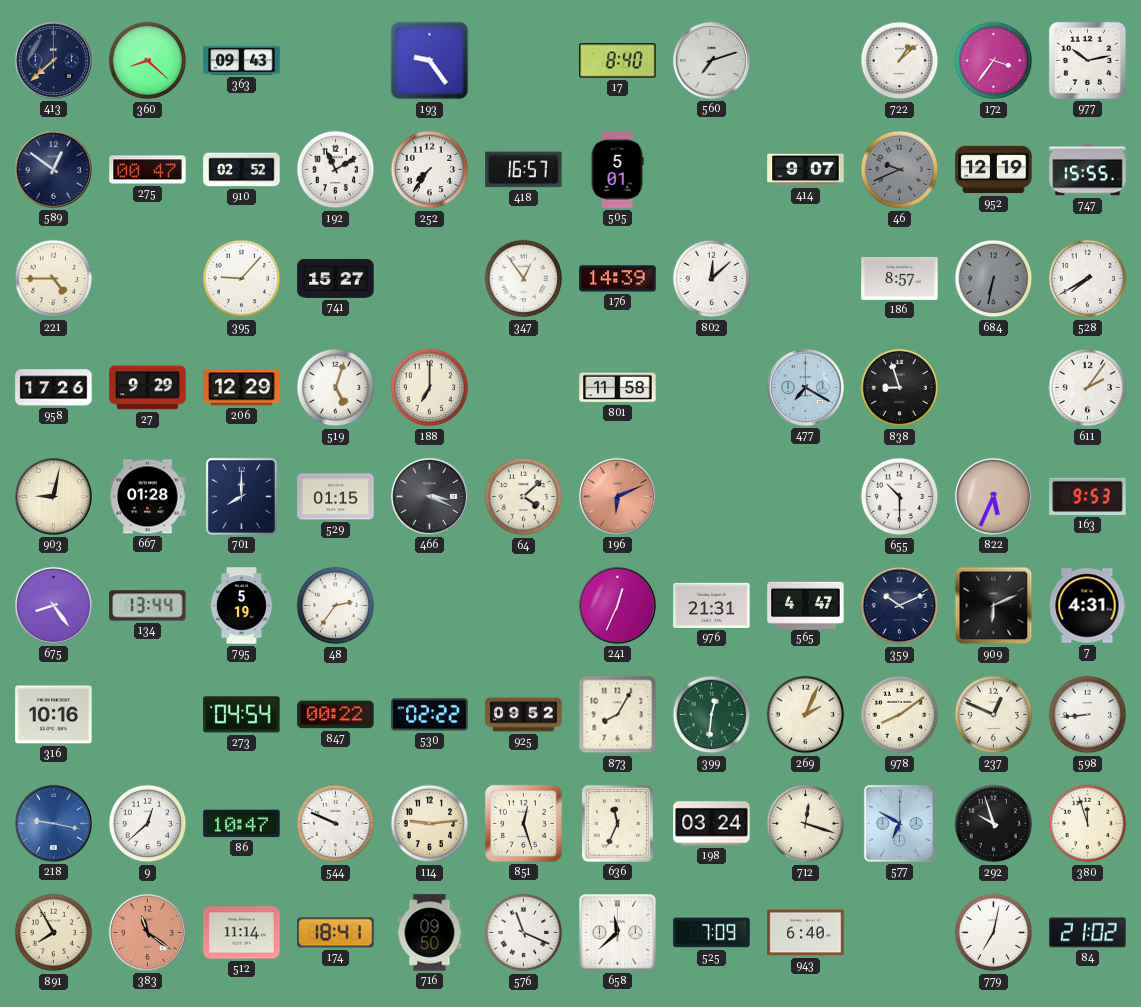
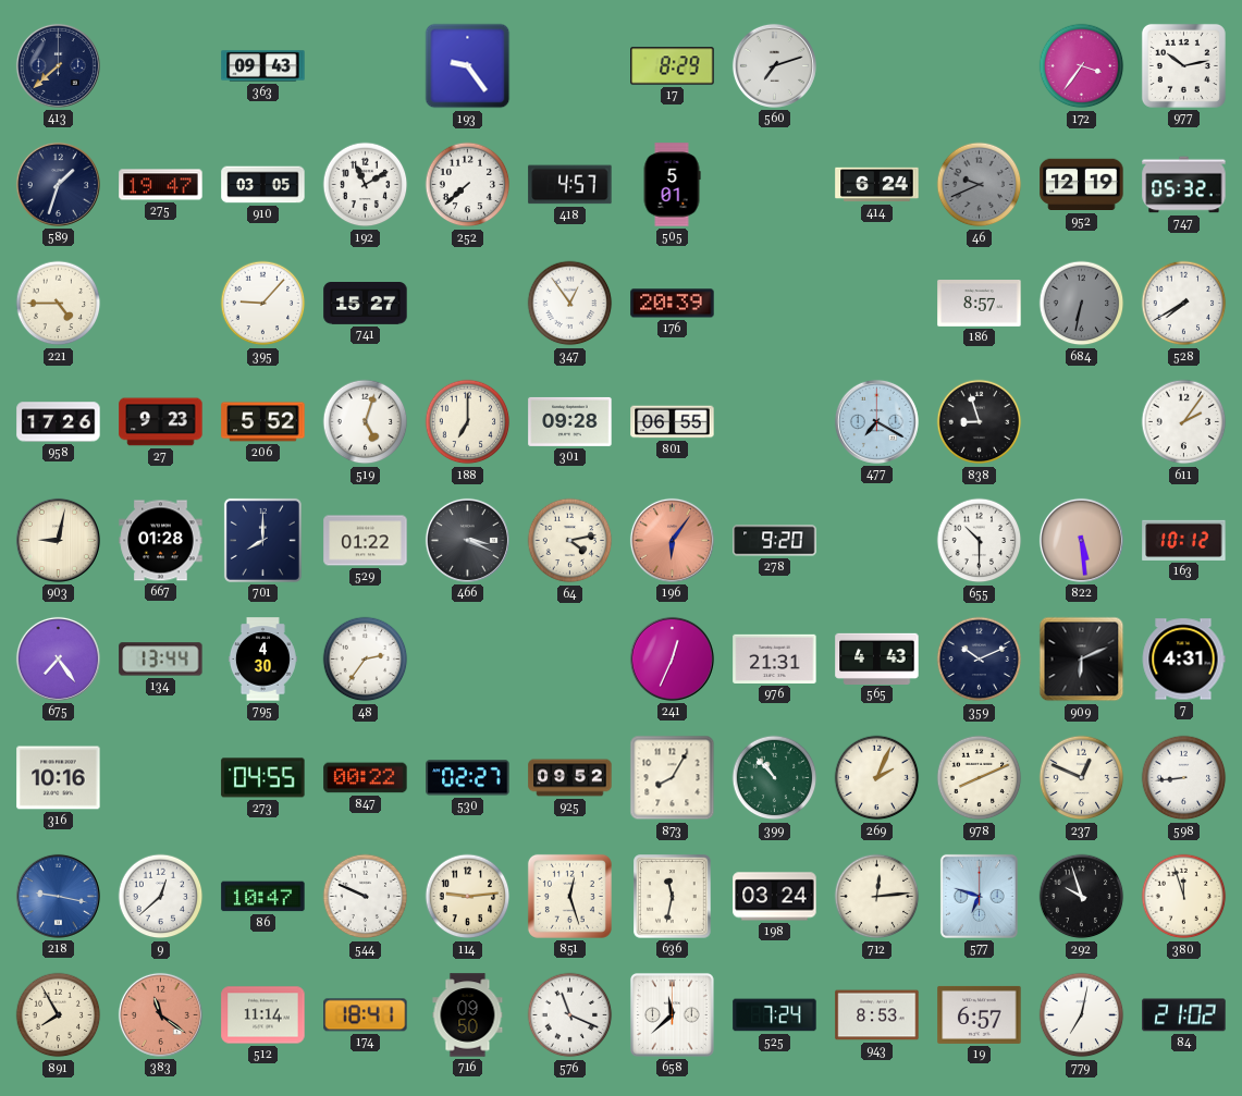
360: 8:22 -> none (148, 61)
17: 8:40 -> 8:29 (673, 66)
722: 1:08 -> none (900, 61)
589: 12:51 -> 1:33 (58, 184)
275: 00:47 -> 19:47 (161, 185)
910: 02:52 -> 03:05 (263, 185)
252: 7:36 -> 7:38 (468, 185)
418: 16:57 -> 4:57 (570, 185)
414: 9:07 -> 6:24 (877, 185)
747: 15:55 -> 05:32 (1184, 185)
176: 14:39 -> 20:39 (673, 304)
802: 12:08 -> none (712, 279)
27: 9:29 -> 9:23 (161, 422)
206: 12:29 -> 5:52 (263, 422)
301: none -> 09:28 (570, 421)
801: 11:58 -> 06:55 (673, 422)
529: 01:15 -> 01:22 (366, 541)
64: 4:08 -> 4:13 (570, 541)
196: 6:11 -> 6:06 (672, 540)
278: none -> 9:20 (775, 541)
822: 5:34 -> 5:29 (1081, 540)
163: 9:53 -> 10:12 (1184, 540)
675: 8:24 -> 7:24 (58, 658)
795: 5:19 -> 4:30 (262, 660)
565: 4:47 -> 4:43 (877, 658)
273: 04:54 -> 04:55 (263, 778)
530: 02:22 -> 02:27 (468, 778)
399: 12:31 -> 10:53 (775, 778)
978: 8:09 -> 8:11 (980, 778)
636: 11:34 -> 11:32 (673, 897)
712: 12:18 -> 12:14 (877, 897)
577: 6:50 -> 6:48 (979, 896)
525: 7:09 -> 7:24 (775, 1015)
943: 6:40 -> 8:53 (877, 1015)
19: none -> 6:57 (980, 1014)
